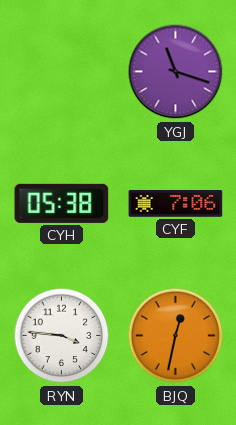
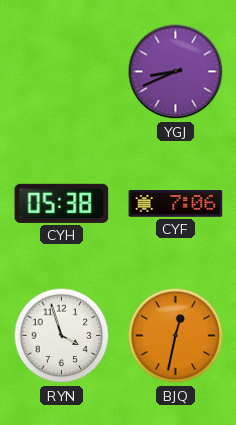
YGJ: 11:18 -> 8:41 (176, 72)
RYN: 3:46 -> 3:57 (62, 336)
